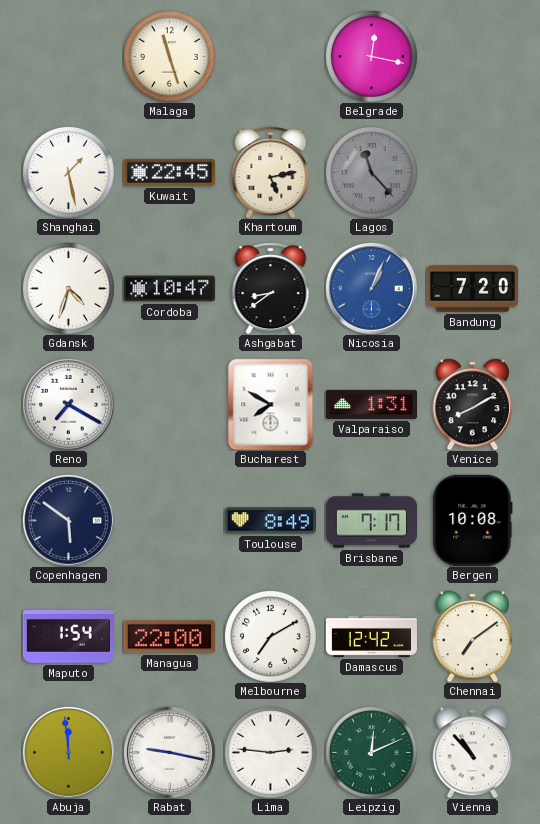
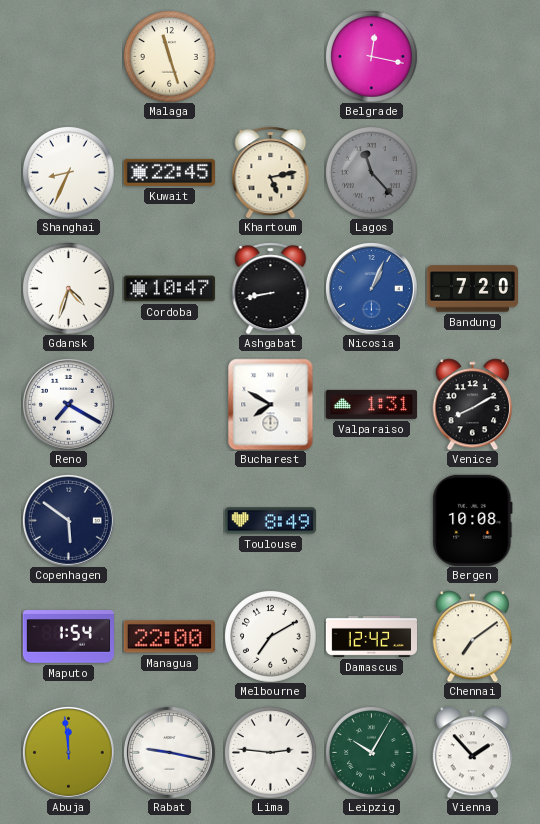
Shanghai: 1:28 -> 8:34 (69, 173)
Ashgabat: 8:39 -> 8:43 (271, 288)
Brisbane: 7:17 -> none (371, 521)
Leipzig: 12:11 -> 10:05 (372, 753)
Vienna: 10:53 -> 1:53 (472, 752)
